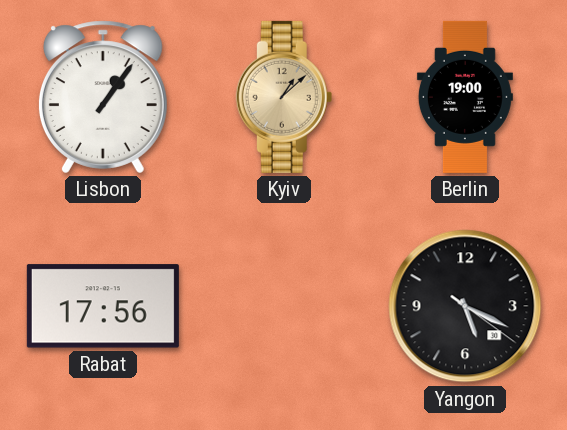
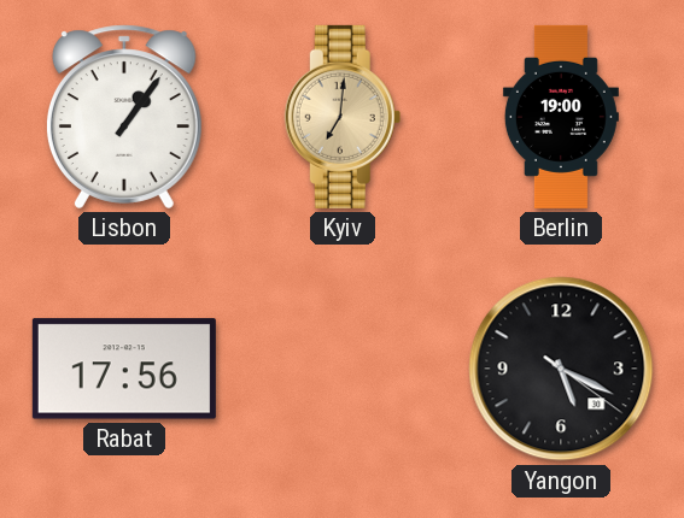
Kyiv: 1:08 -> 7:01 (343, 117)
